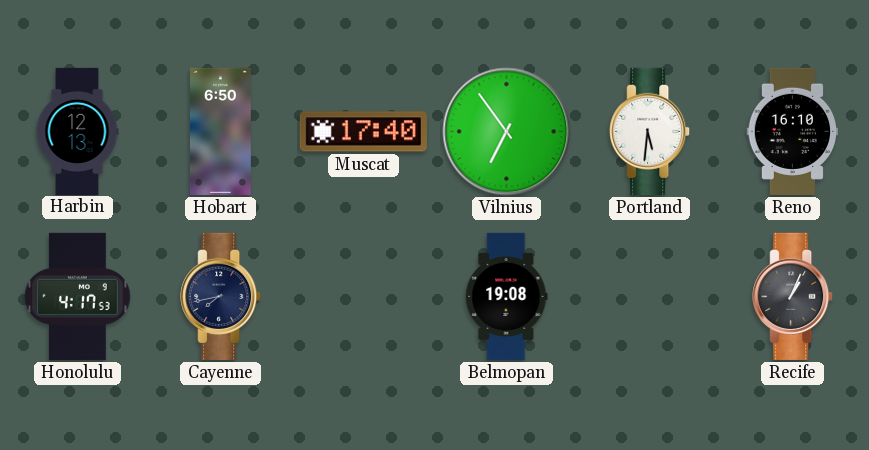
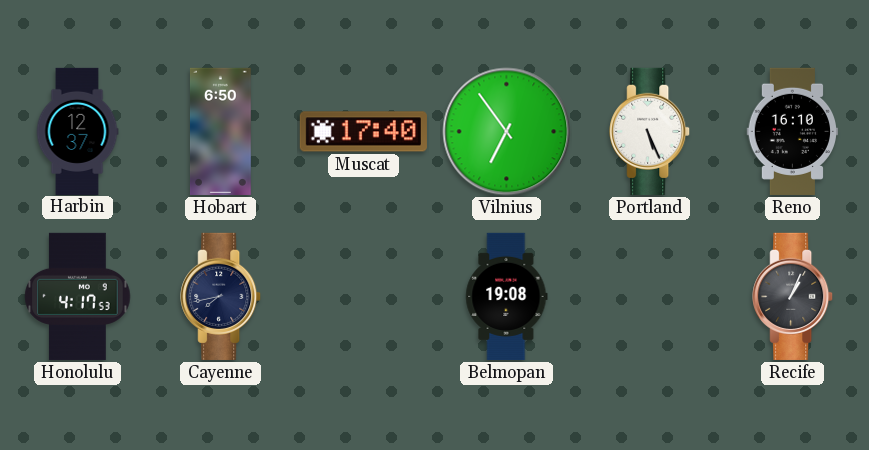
Harbin: 12:13 -> 12:37 (77, 131)
Portland: 5:31 -> 5:26 (650, 131)
